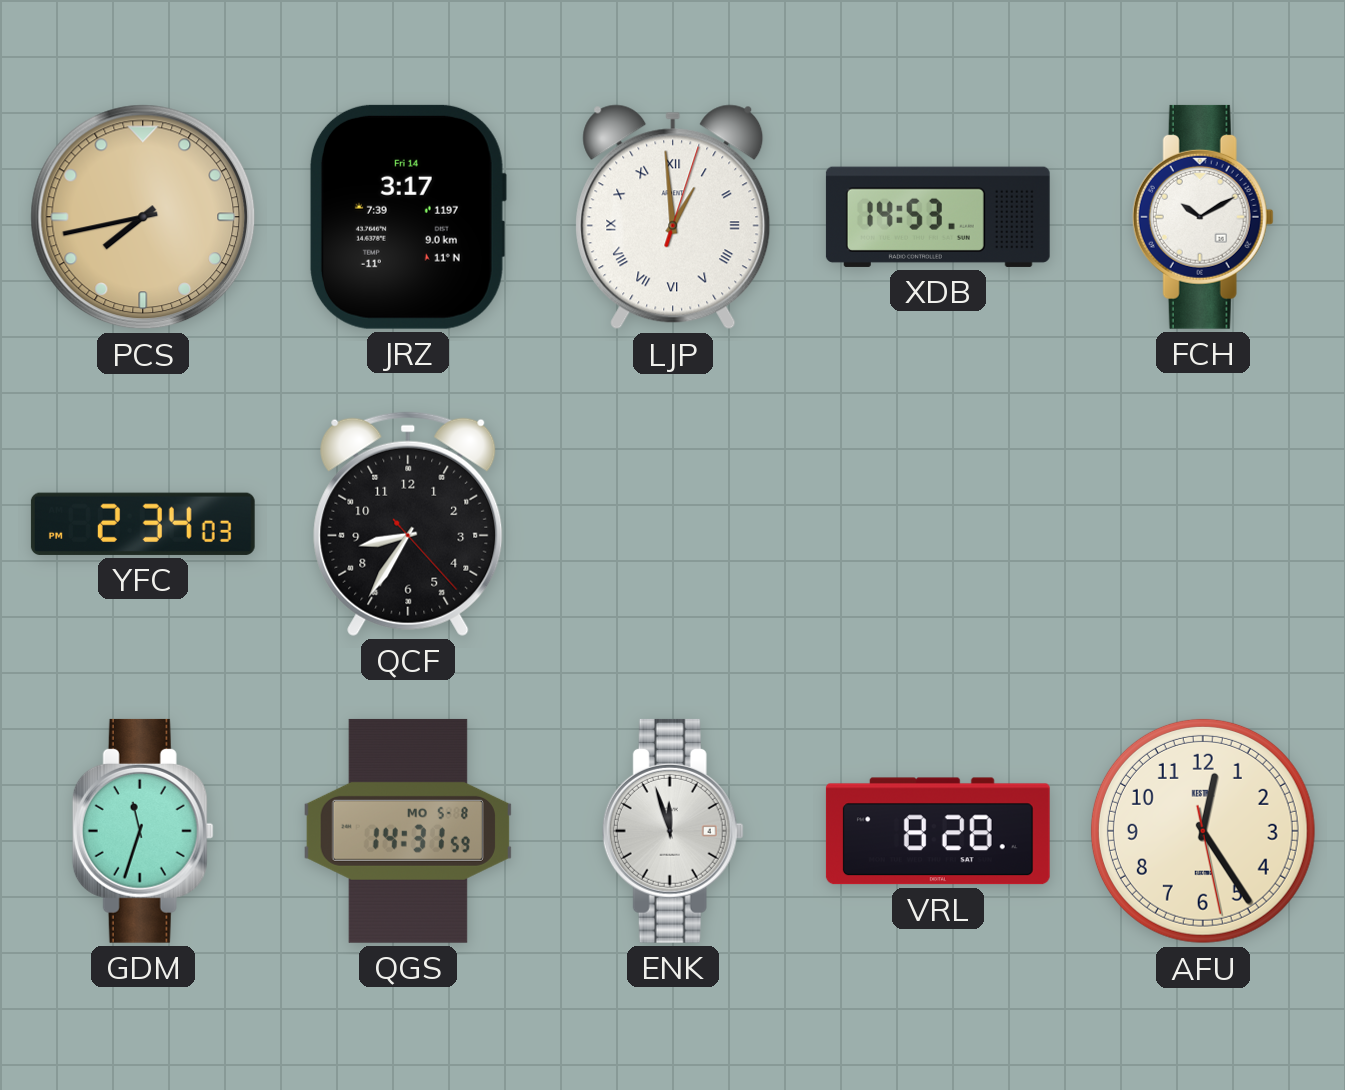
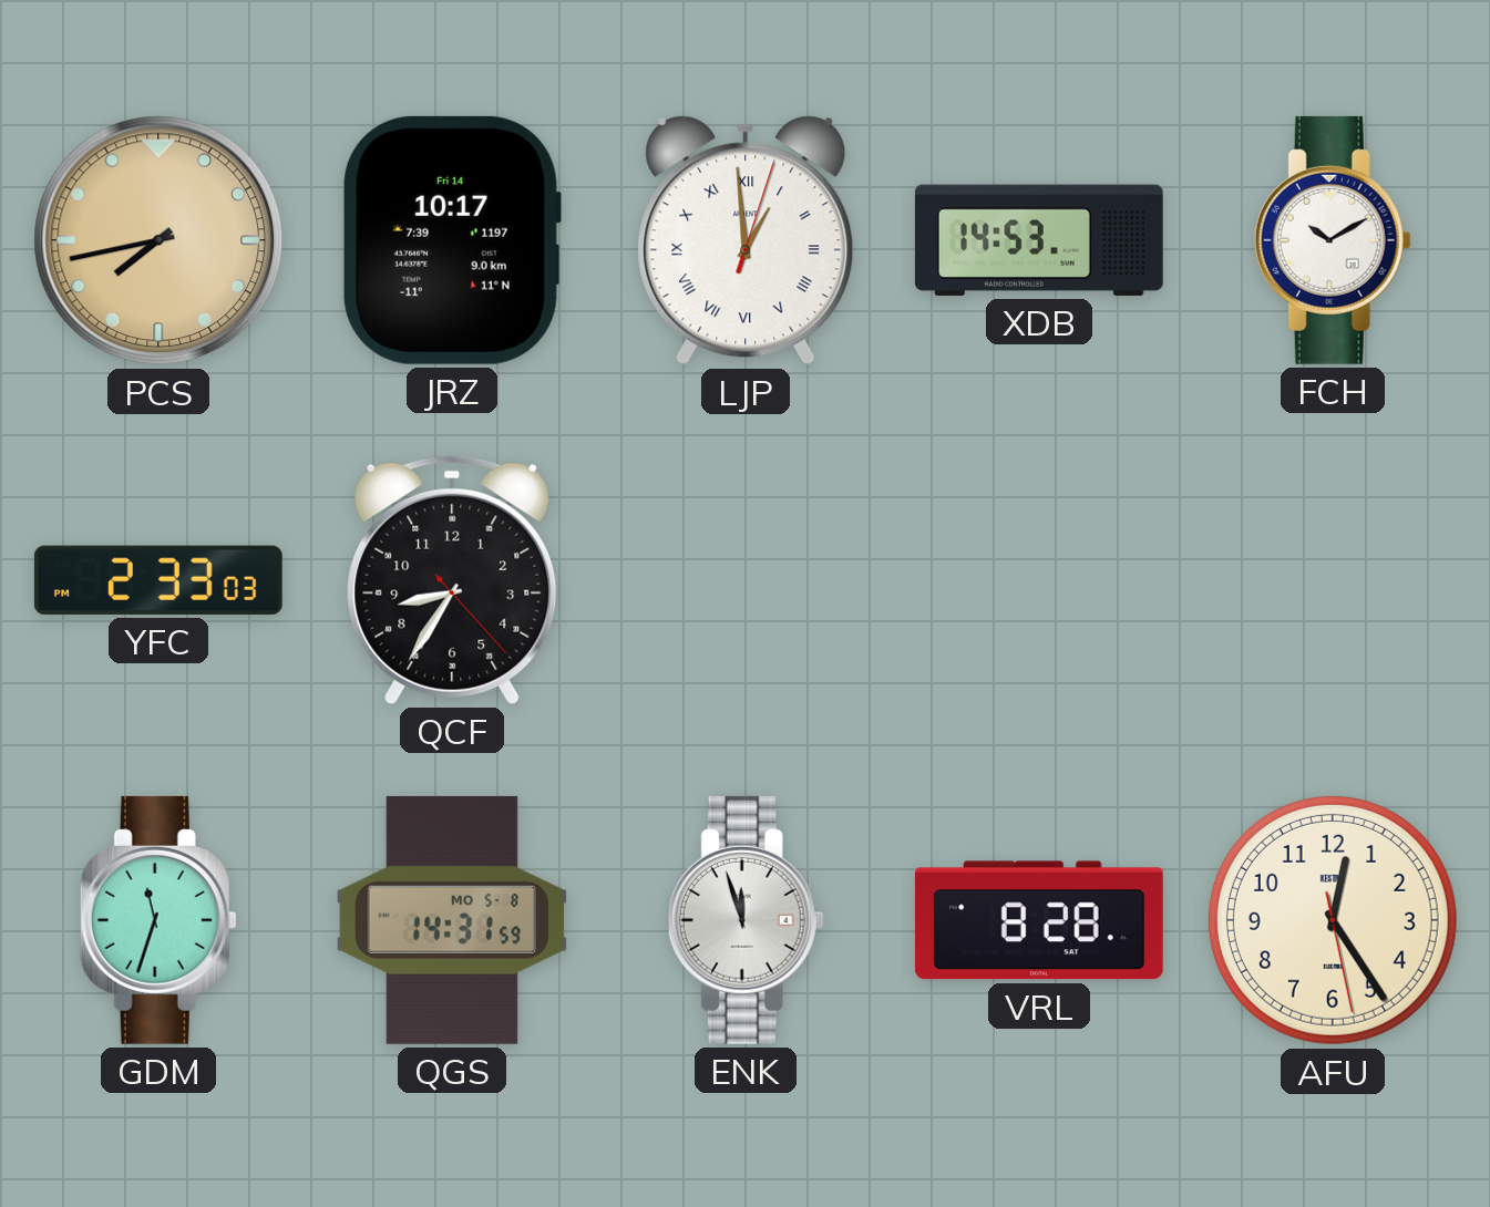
JRZ: 3:17 -> 10:17 (451, 240)
YFC: 2:34 -> 2:33 (158, 580)
